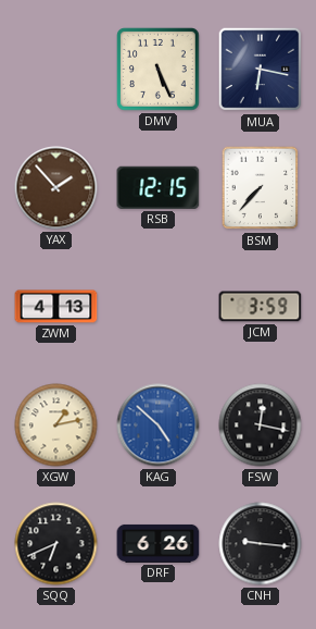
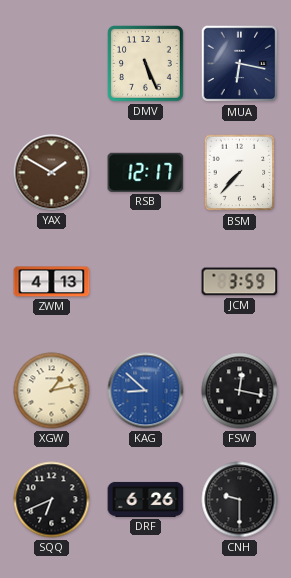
YAX: 1:53 -> 1:50 (52, 173)
RSB: 12:15 -> 12:17 (146, 172)
KAG: 4:52 -> 8:52 (146, 391)
CNH: 9:16 -> 9:30 (240, 500)
